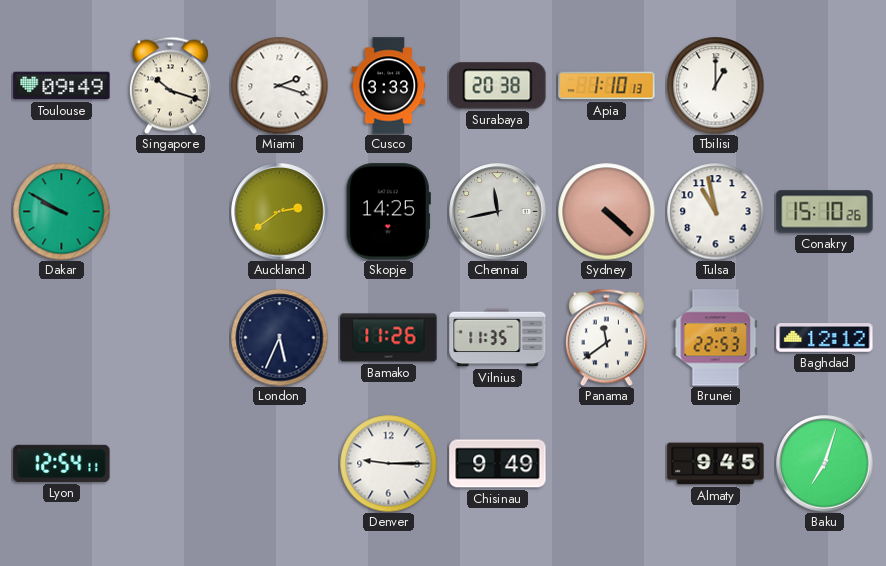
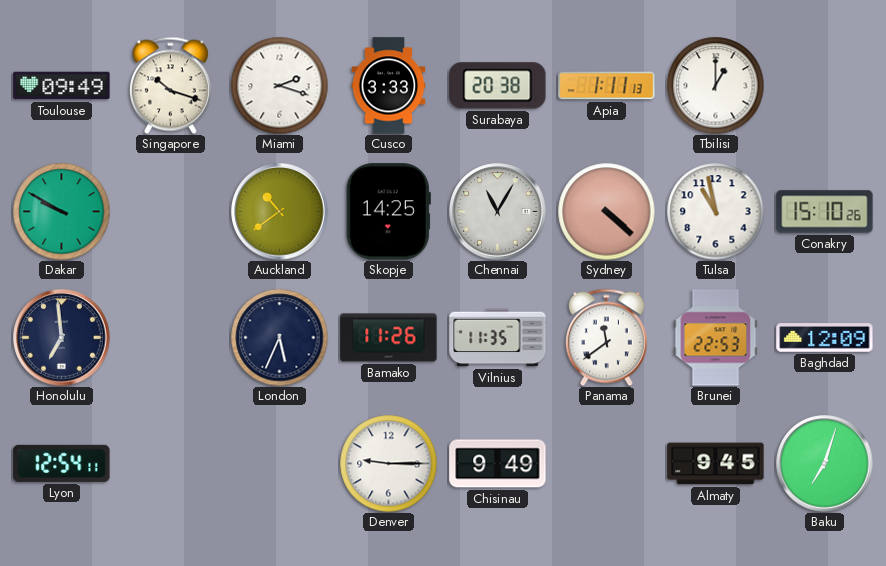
Apia: 1:10 -> 1:11 (607, 86)
Auckland: 2:39 -> 10:39 (280, 212)
Chennai: 11:43 -> 11:05 (498, 212)
Honolulu: none -> 6:59 (62, 338)
Baghdad: 12:12 -> 12:09 (825, 338)
